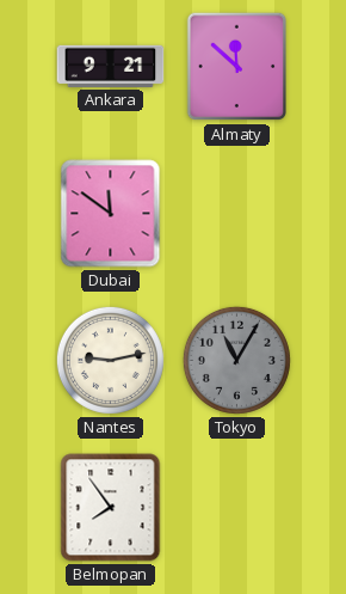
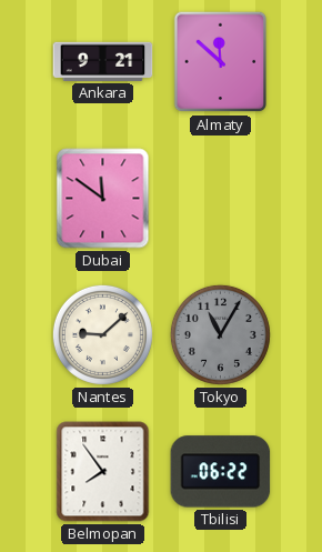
Nantes: 9:13 -> 9:08 (102, 334)
Tbilisi: none -> 06:22 (221, 472)
